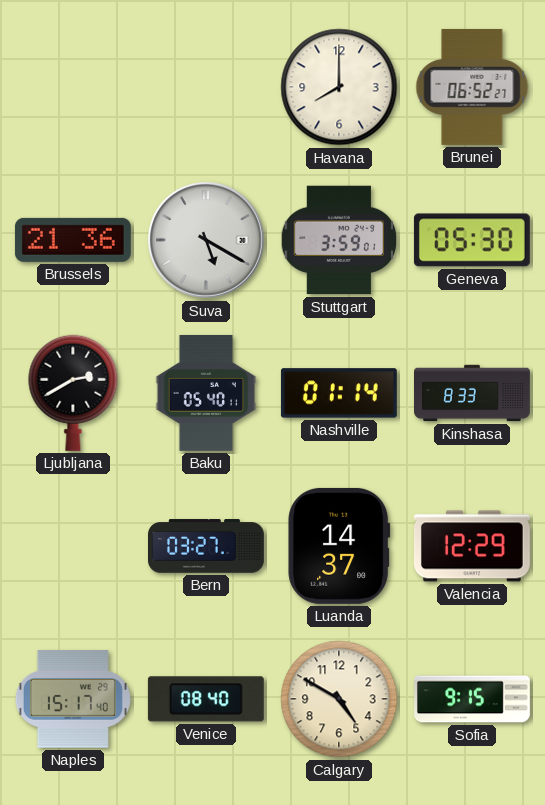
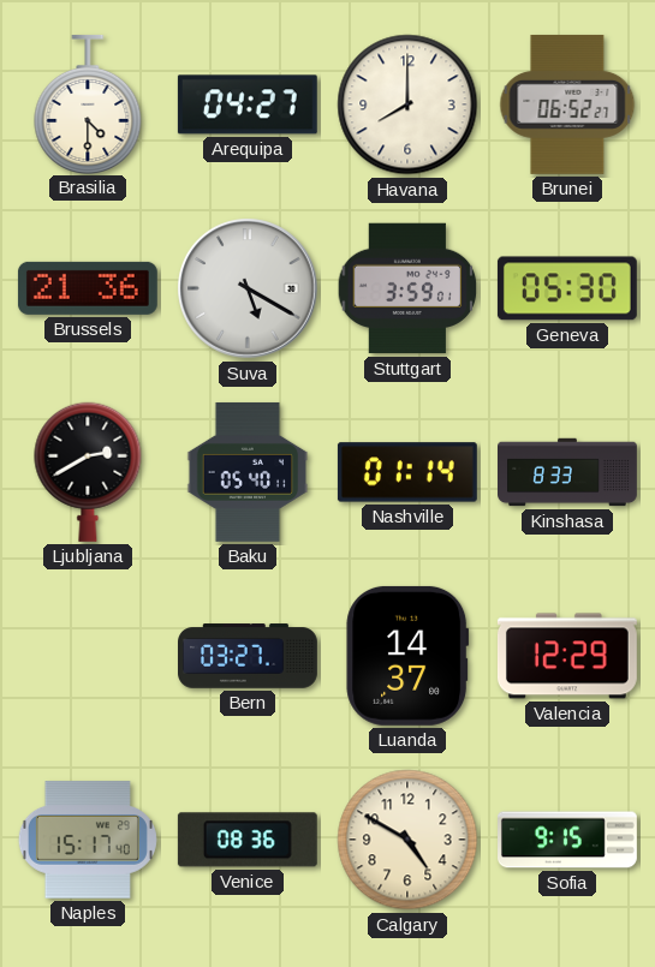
Brasilia: none -> 4:30 (88, 103)
Arequipa: none -> 04:27 (248, 105)
Venice: 08:40 -> 08:36 (248, 840)
